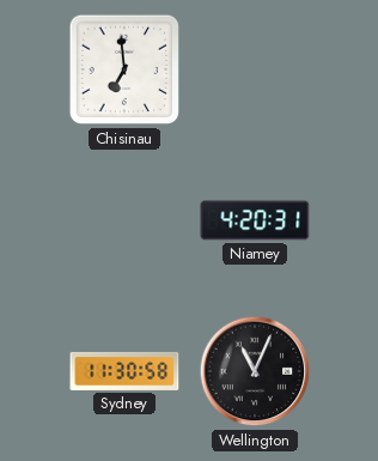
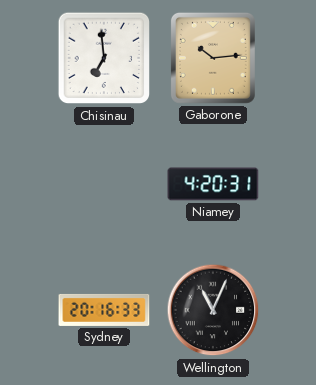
Gaborone: none -> 10:14 (213, 58)
Sydney: 11:30 -> 20:16 (104, 310)
